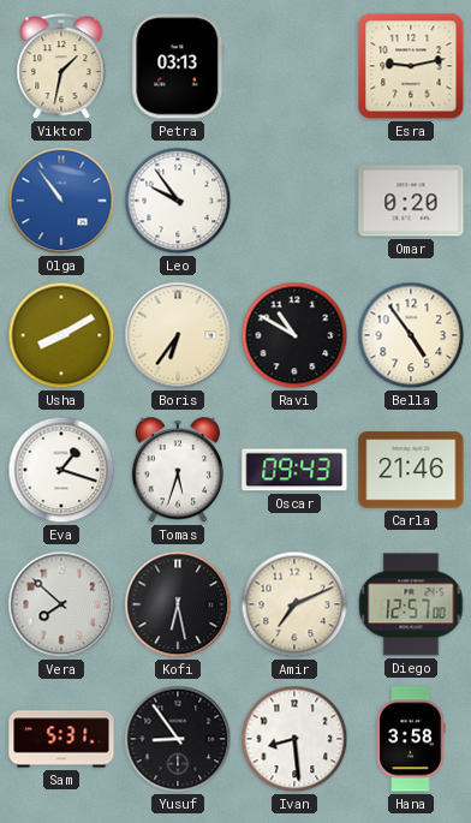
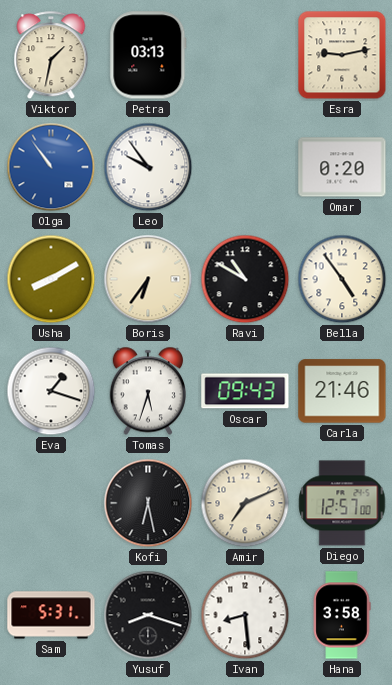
Vera: 7:52 -> none (61, 604)
Yusuf: 8:54 -> 8:18 (148, 615)
